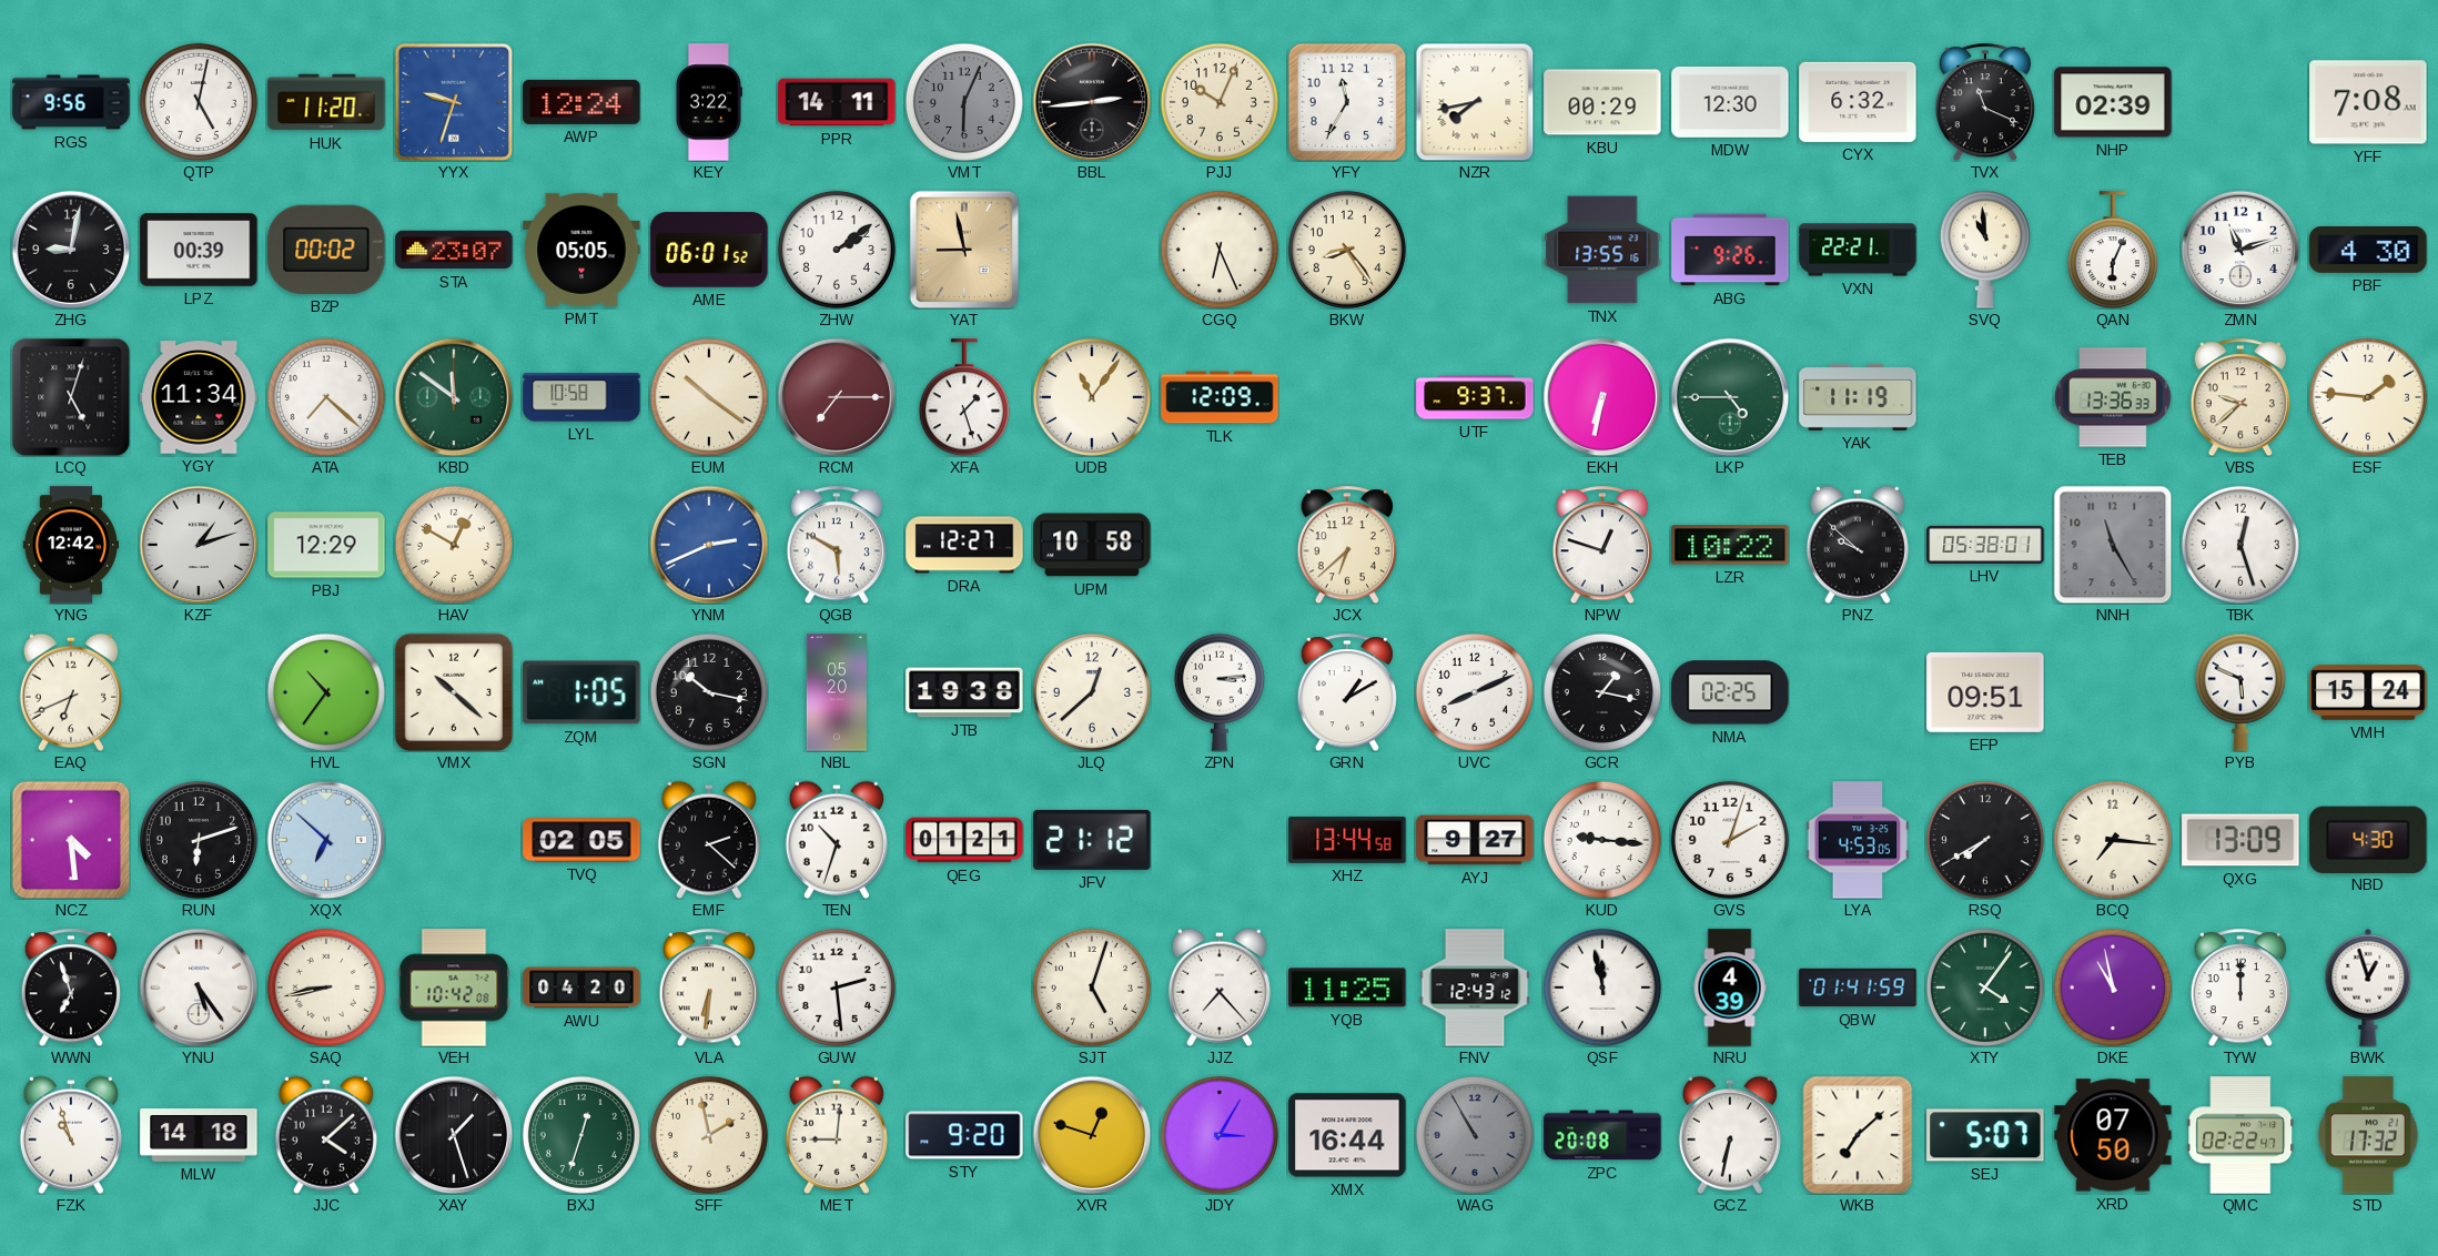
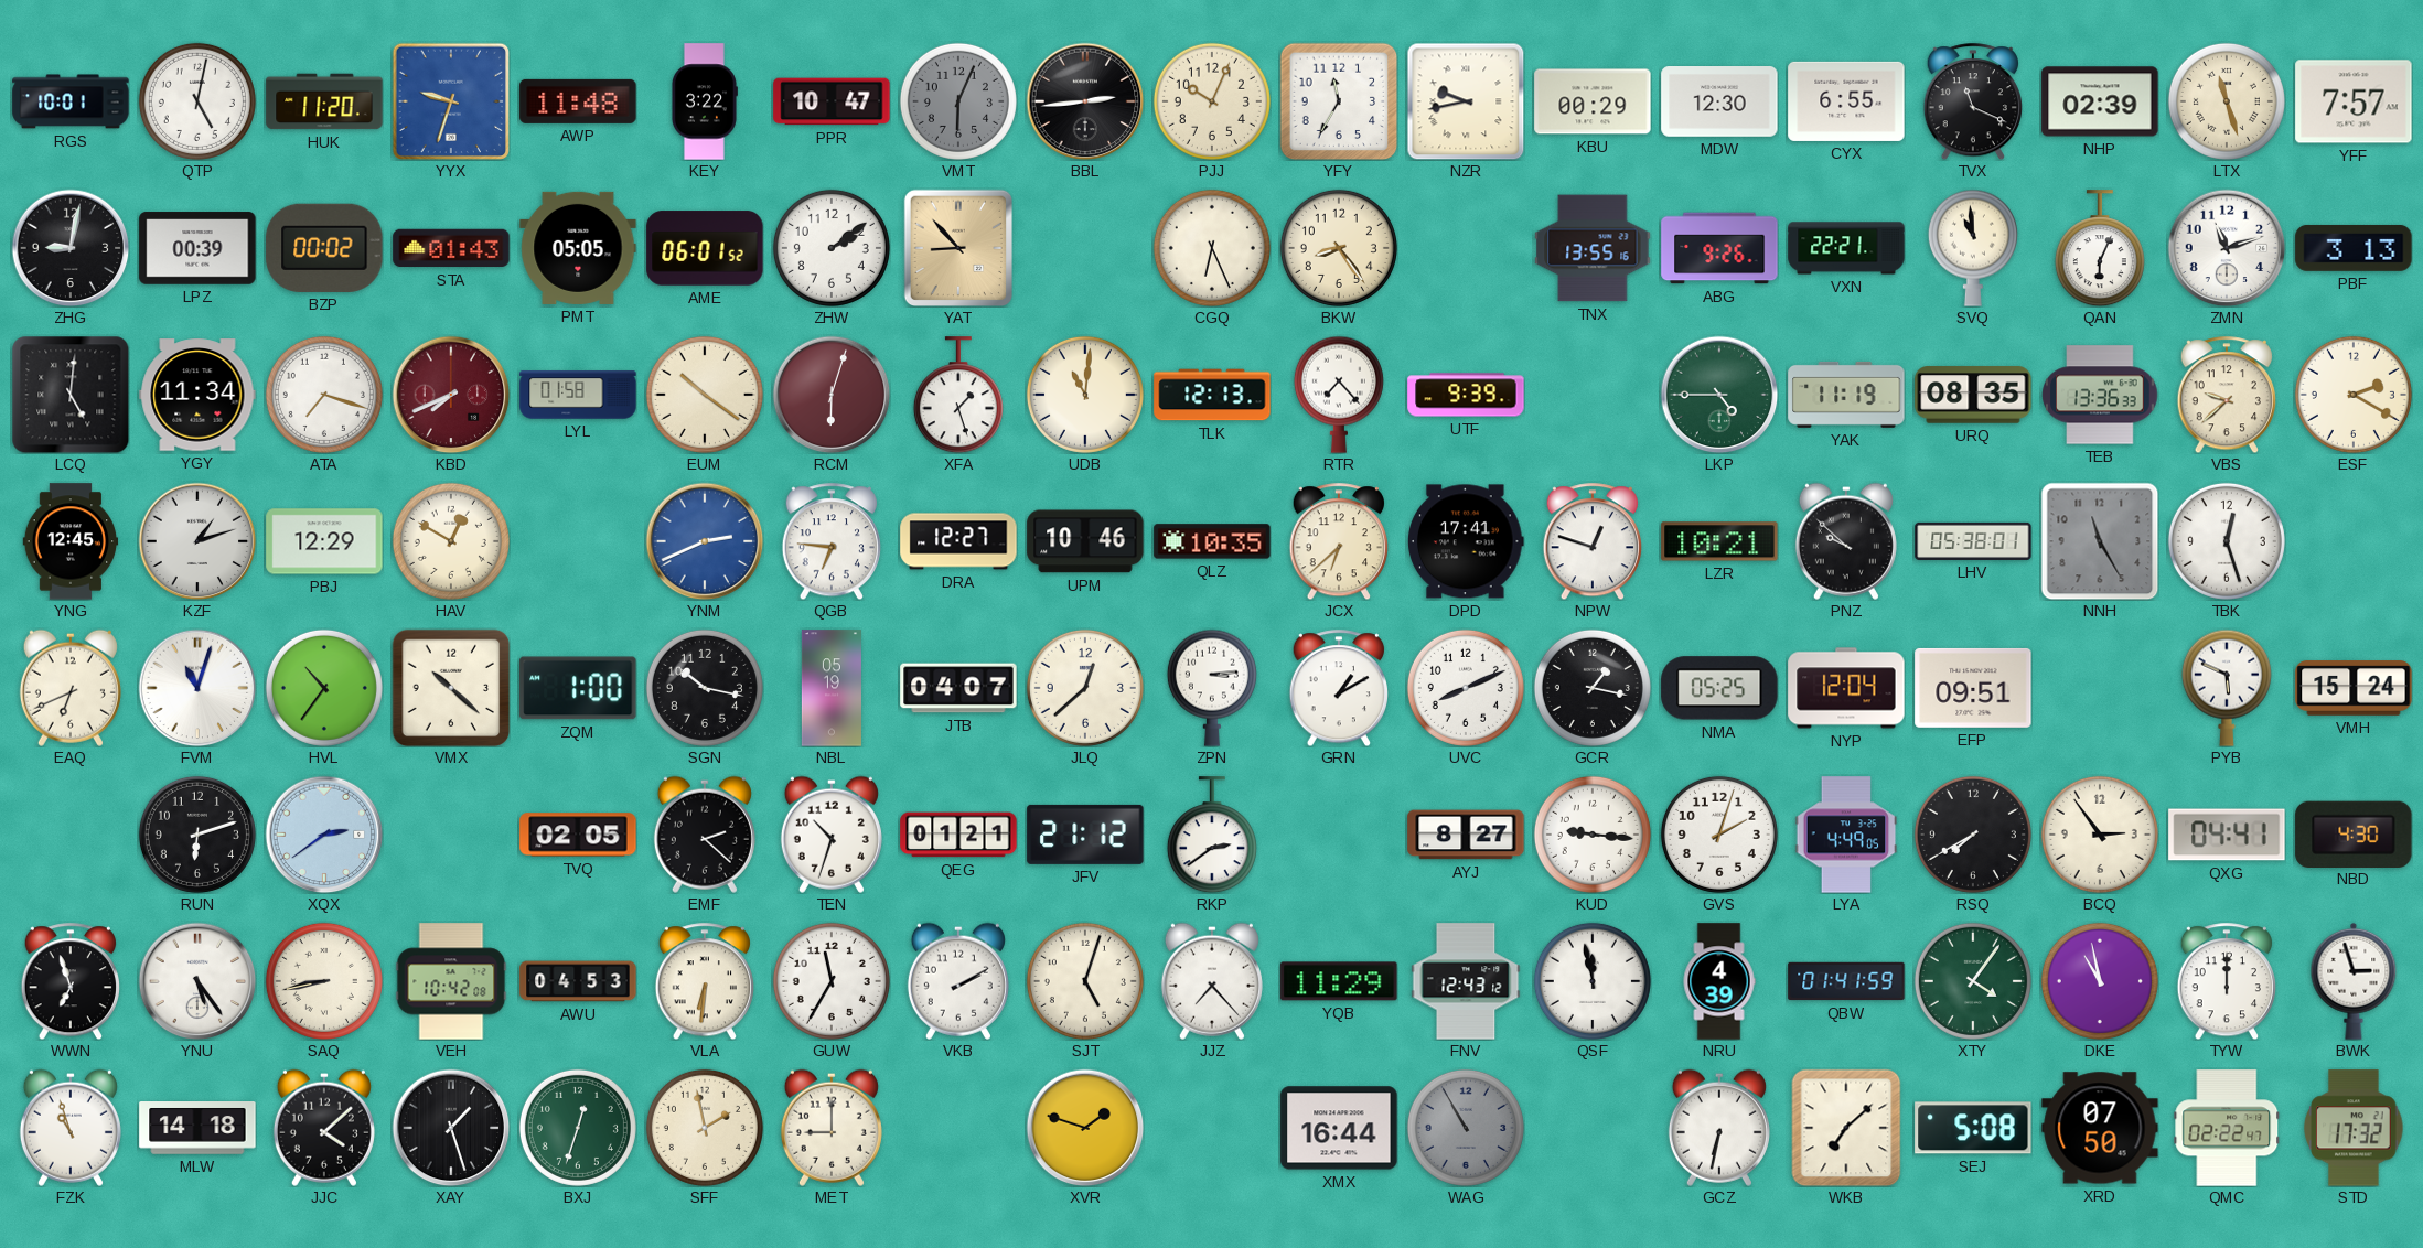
RGS: 9:56 -> 10:01 (71, 101)
AWP: 12:24 -> 11:48 (578, 101)
PPR: 14:11 -> 10:47 (832, 101)
NZR: 7:43 -> 9:43 (1466, 101)
CYX: 6:32 -> 6:55 (1846, 101)
LTX: none -> 11:27 (2227, 101)
YFF: 7:08 -> 7:57 (2354, 101)
STA: 23:07 -> 01:43 (451, 248)
YAT: 8:58 -> 8:53 (958, 248)
PBF: 4:30 -> 3:13 (2354, 248)
LCQ: 5:03 -> 5:01 (71, 395)
ATA: 7:22 -> 7:18 (324, 395)
KBD: 11:51 -> 7:41 (451, 395)
KBD dial: green -> burgundy (451, 395)
LYL: 10:58 -> 01:58 (578, 395)
RCM: 7:15 -> 6:03 (832, 395)
UDB: 11:06 -> 11:01 (1085, 395)
TLK: 12:09 -> 12:13 (1212, 395)
RTR: none -> 7:23 (1339, 395)
UTF: 9:37 -> 9:39 (1466, 395)
EKH: 6:32 -> none (1602, 397)
URQ: none -> 08:35 (1973, 395)
ESF: 1:46 -> 2:20 (2354, 395)
YNG: 12:42 -> 12:45 (71, 541)
QGB: 5:50 -> 6:46 (830, 541)
UPM: 10:58 -> 10:46 (1085, 541)
QLZ: none -> 10:35 (1212, 541)
DPD: none -> 17:41 (1467, 541)
LZR: 10:22 -> 10:21 (1719, 541)
FVM: none -> 11:03 (197, 688)
ZQM: 1:05 -> 1:00 (578, 688)
NBL: 05:20 -> 05:19 (832, 688)
JTB: 19:38 -> 04:07 (958, 688)
NMA: 02:25 -> 05:25 (1719, 688)
NYP: none -> 12:04 (1846, 688)
NCZ: 4:29 -> none (71, 840)
XQX: 6:52 -> 2:39 (324, 835)
RKP: none -> 2:39 (1212, 835)
XHZ: 13:44 -> none (1347, 840)
AYJ: 9:27 -> 8:27 (1466, 835)
LYA: 4:53 -> 4:49 (1846, 835)
BCQ: 7:16 -> 2:54 (2100, 835)
QXG: 13:09 -> 04:41 (2227, 835)
AWU: 04:20 -> 04:53 (578, 981)
GUW: 2:29 -> 11:35 (832, 981)
VKB: none -> 2:10 (958, 981)
YQB: 11:25 -> 11:29 (1339, 981)
BWK: 12:57 -> 2:57 (2354, 981)
MET: 9:01 -> 9:00 (832, 1128)
STY: 9:20 -> none (964, 1135)
XVR: 12:48 -> 1:48 (1085, 1128)
JDY: 3:05 -> none (1220, 1135)
ZPC: 20:08 -> none (1602, 1135)
SEJ: 5:07 -> 5:08 (1973, 1128)
